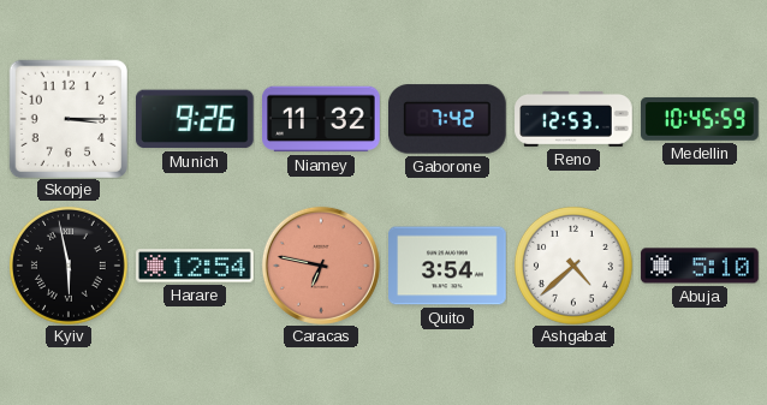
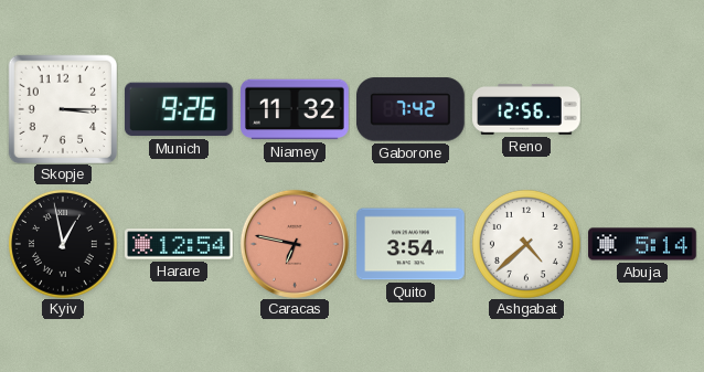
Reno: 12:53 -> 12:56 (526, 109)
Medellin: 10:45 -> none (700, 119)
Kyiv: 5:58 -> 12:58 (63, 244)
Abuja: 5:10 -> 5:14 (642, 244)
